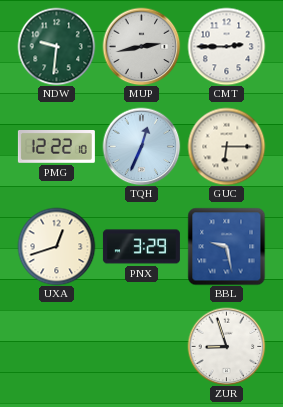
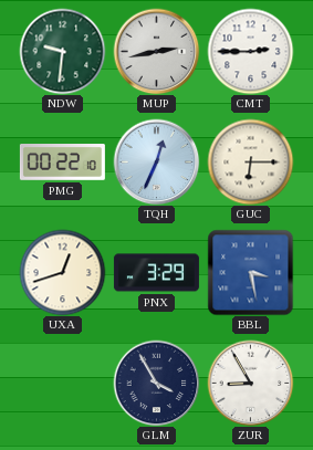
PMG: 12:22 -> 00:22 (62, 163)
BBL: 9:28 -> 3:28 (250, 272)
GLM: none -> 3:55 (156, 383)
ZUR: 8:57 -> 8:55 (250, 383)
